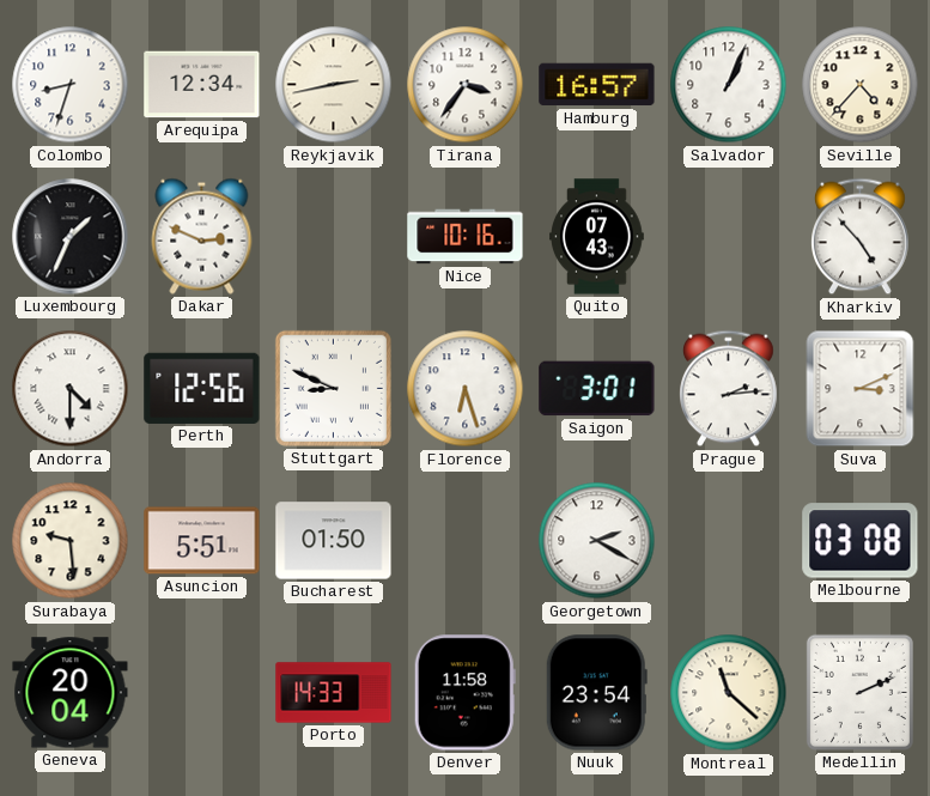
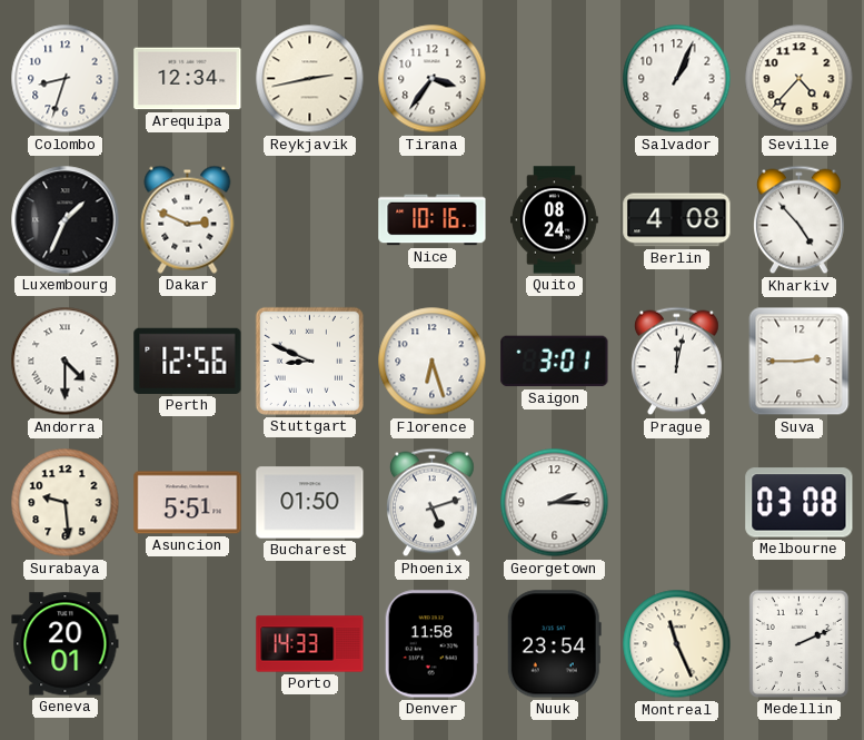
Hamburg: 16:57 -> none (597, 85)
Quito: 07:43 -> 08:24 (555, 220)
Berlin: none -> 4:08 (677, 220)
Prague: 2:14 -> 12:02 (677, 362)
Suva: 3:11 -> 2:45 (800, 362)
Phoenix: none -> 5:12 (433, 503)
Georgetown: 2:20 -> 2:15 (555, 503)
Geneva: 20:04 -> 20:01 (66, 644)
Montreal: 11:22 -> 11:26 (677, 644)
